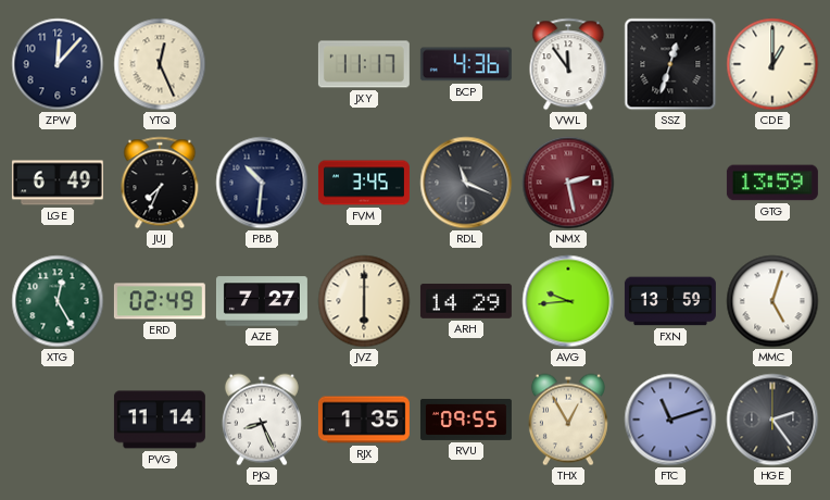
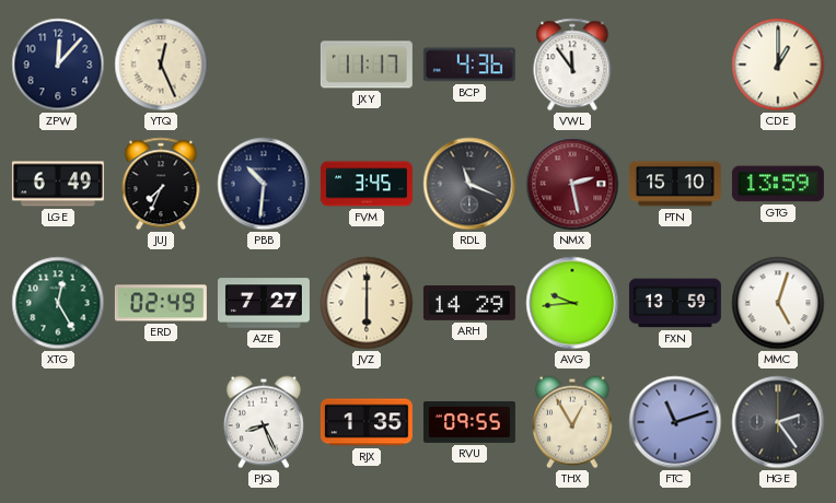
SSZ: 12:33 -> none (670, 64)
PTN: none -> 15:10 (675, 184)
PVG: 11:14 -> none (160, 420)
